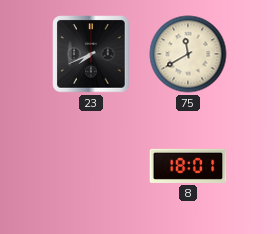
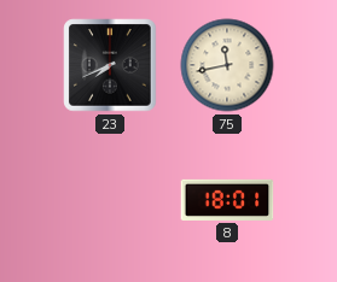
75: 11:40 -> 11:43 (227, 65)
